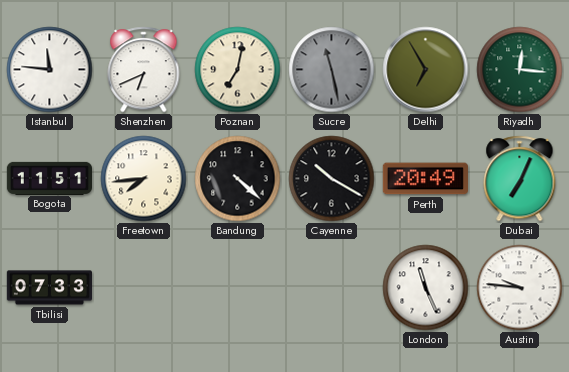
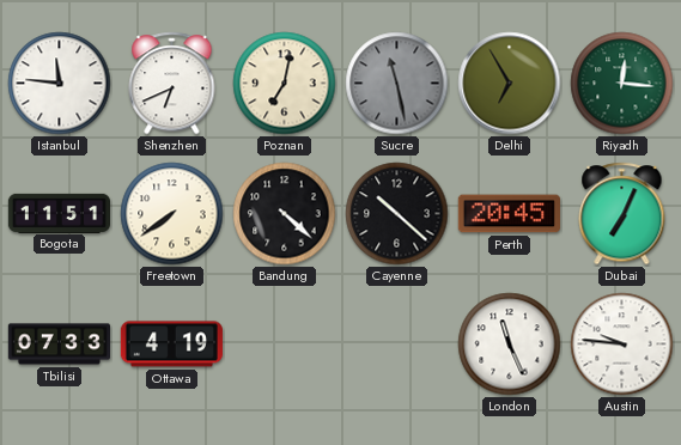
Freetown: 7:44 -> 7:39 (172, 214)
Cayenne: 10:20 -> 10:22 (397, 214)
Perth: 20:49 -> 20:45 (509, 214)
Ottawa: none -> 4:19 (171, 345)
